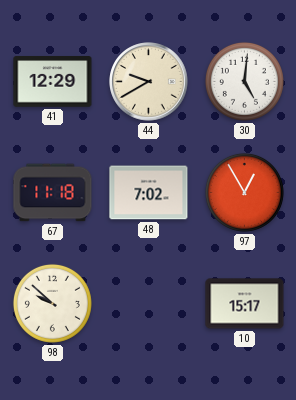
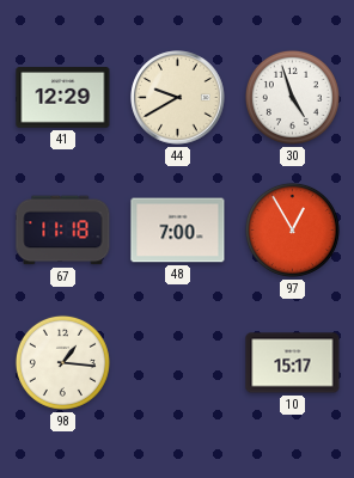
30: 5:01 -> 4:57 (292, 97)
48: 7:02 -> 7:00 (178, 231)
98: 9:52 -> 1:16 (62, 362)
